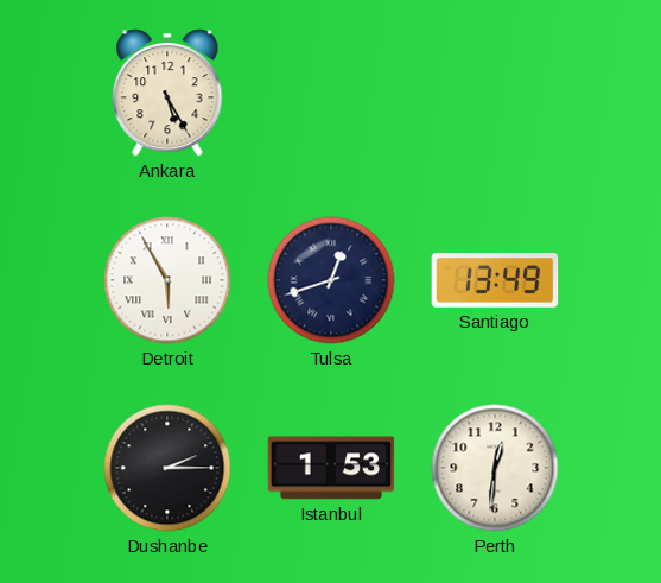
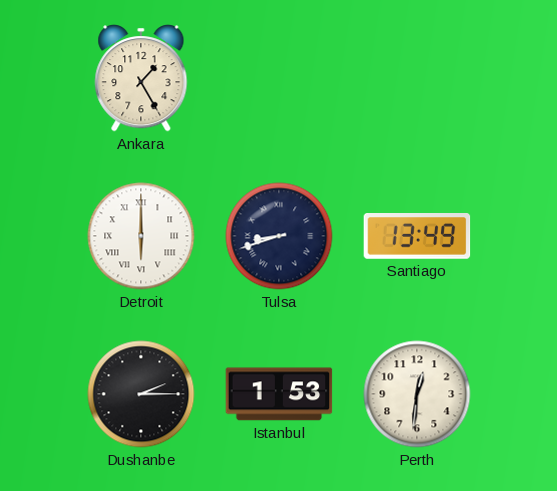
Ankara: 5:25 -> 1:25 (141, 78)
Detroit: 5:55 -> 6:00 (141, 236)
Tulsa: 12:42 -> 8:42 (279, 236)
